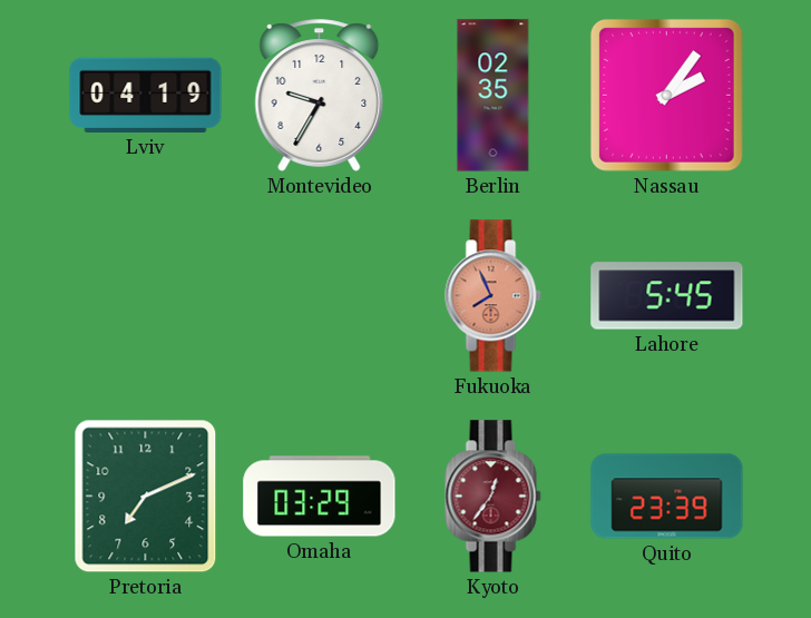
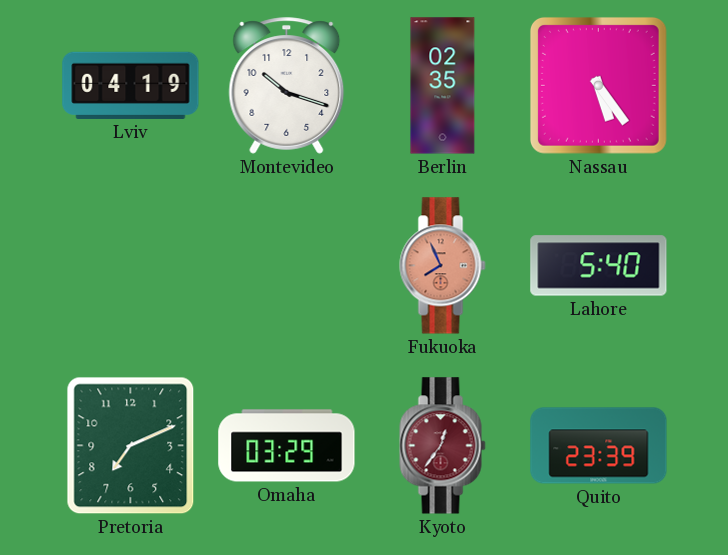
Montevideo: 9:35 -> 10:18 (287, 86)
Nassau: 2:06 -> 5:24 (598, 85)
Lahore: 5:45 -> 5:40 (599, 266)
